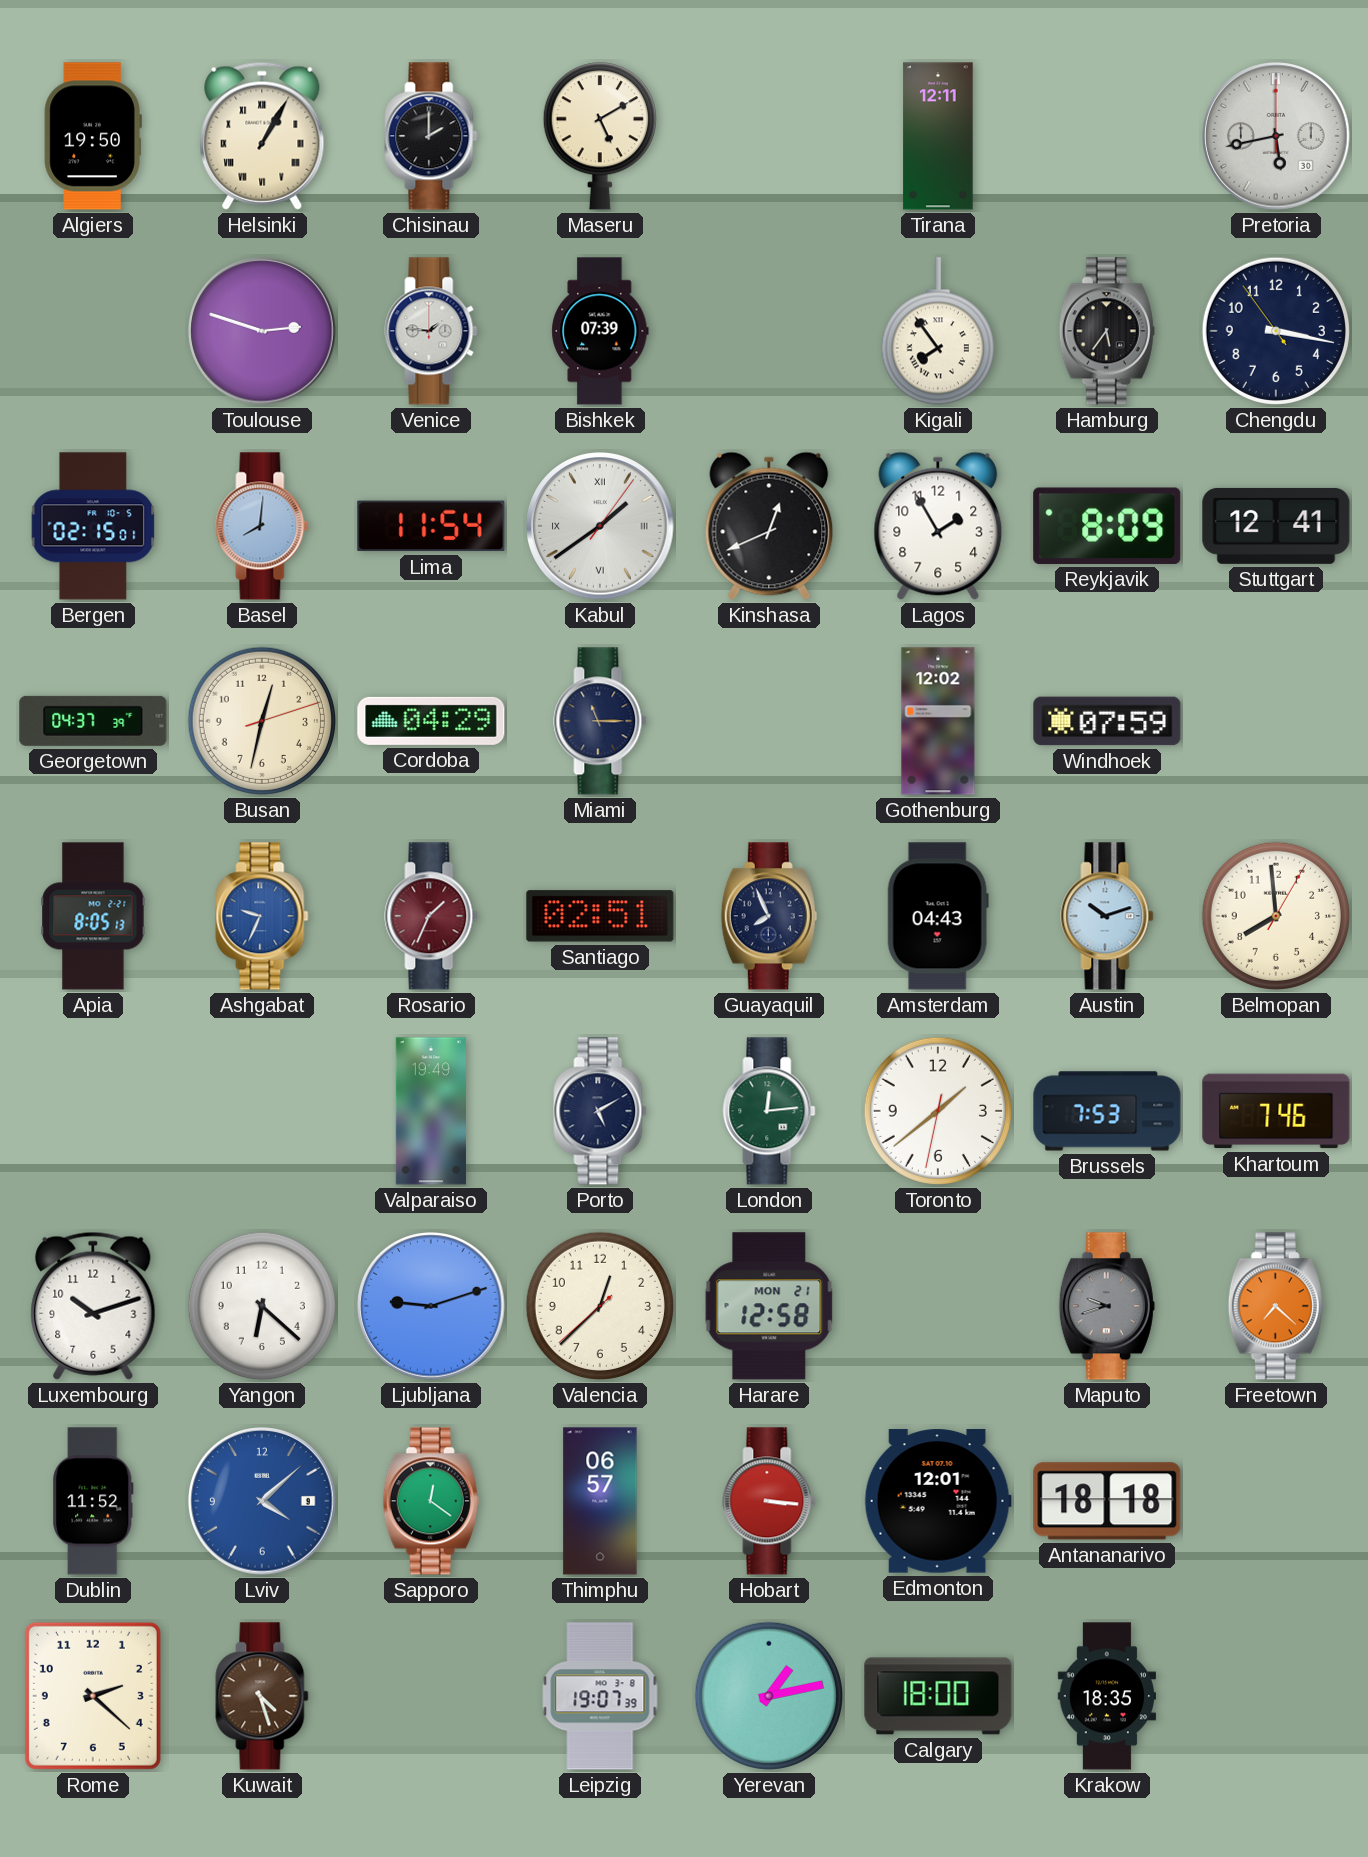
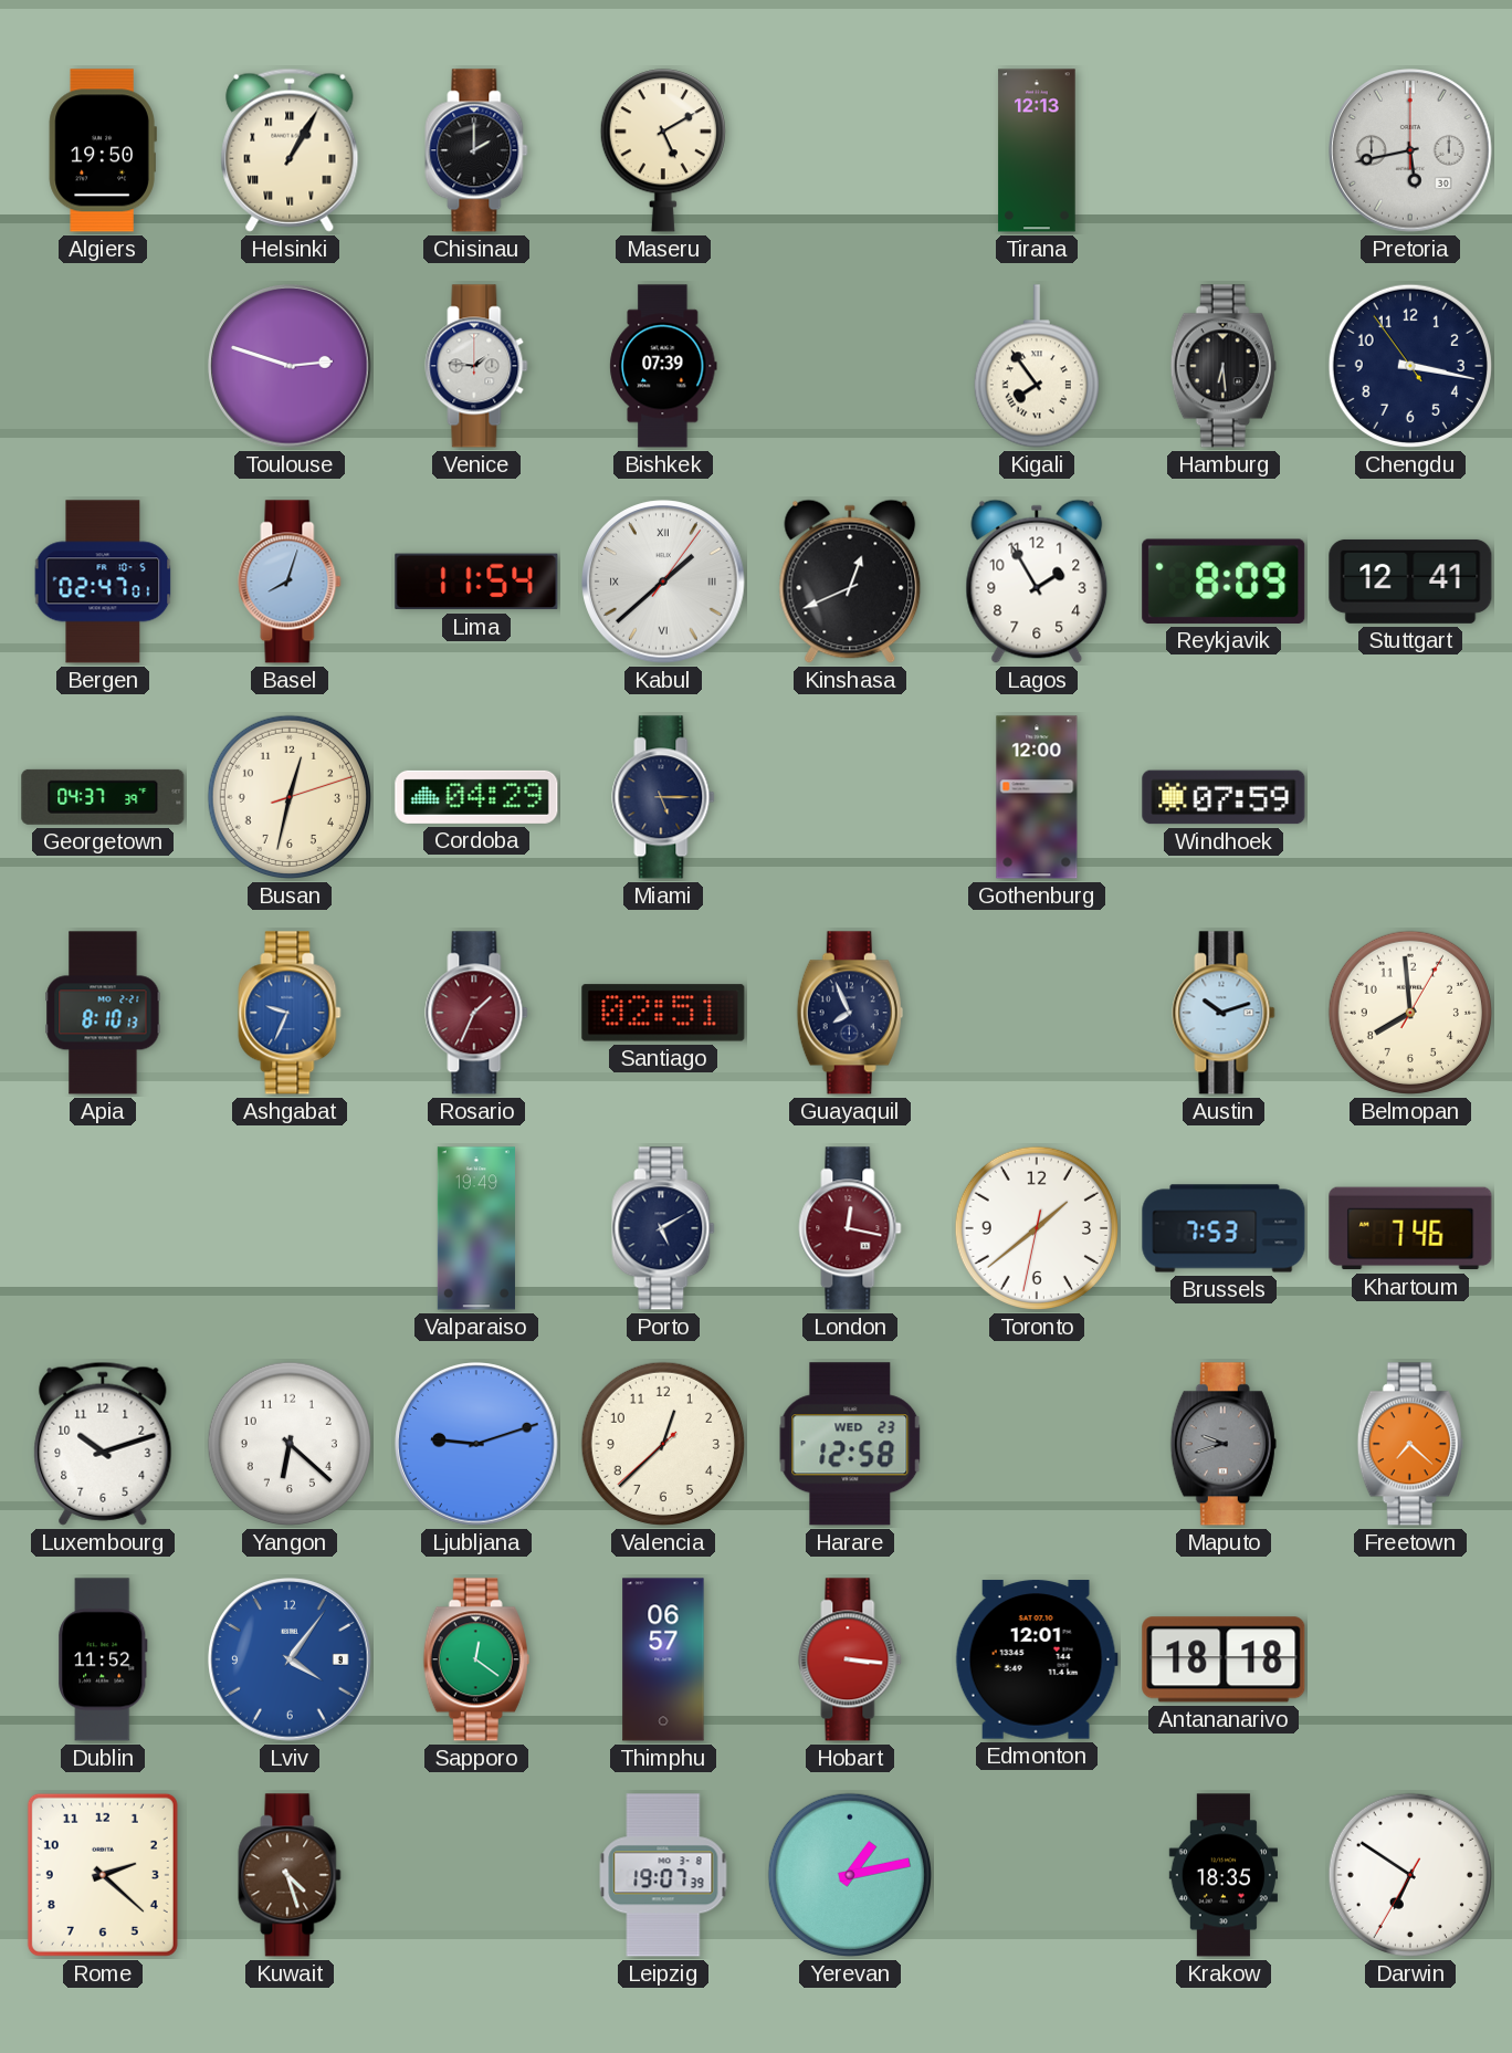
Tirana: 12:11 -> 12:13 (1037, 150)
Hamburg: 5:36 -> 6:29 (1224, 366)
Bergen: 02:15 -> 02:47 (103, 582)
Basel: 8:01 -> 8:03 (290, 582)
Kabul: 1:39 -> 1:38 (663, 582)
Miami: 11:15 -> 5:15 (663, 797)
Gothenburg: 12:02 -> 12:00 (1037, 797)
Apia: 8:05 -> 8:10 (103, 1013)
Amsterdam: 04:43 -> none (938, 916)
London: 12:14 -> 12:17 (850, 1228)
London dial: green -> burgundy (850, 1228)
Harare date: MON 21 -> WED 23 (850, 1444)
Lviv: 4:08 -> 4:06 (290, 1659)
Calgary: 18:00 -> none (938, 1696)
Darwin: none -> 6:50 (1410, 1875)
